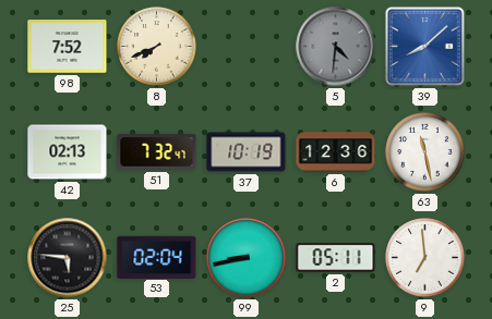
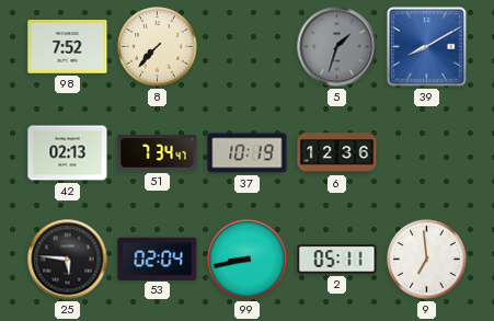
8: 7:41 -> 7:37 (158, 47)
5: 4:31 -> 1:33 (337, 47)
39: 8:08 -> 8:10 (426, 46)
51: 7:32 -> 7:34 (158, 153)
63: 11:28 -> none (425, 152)
